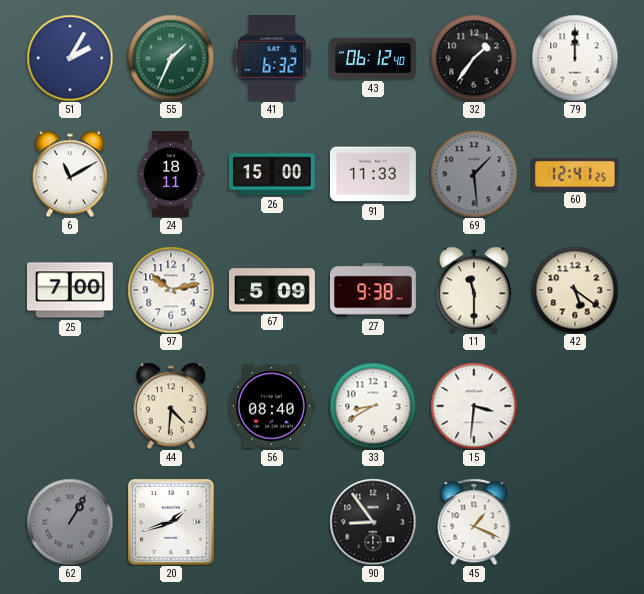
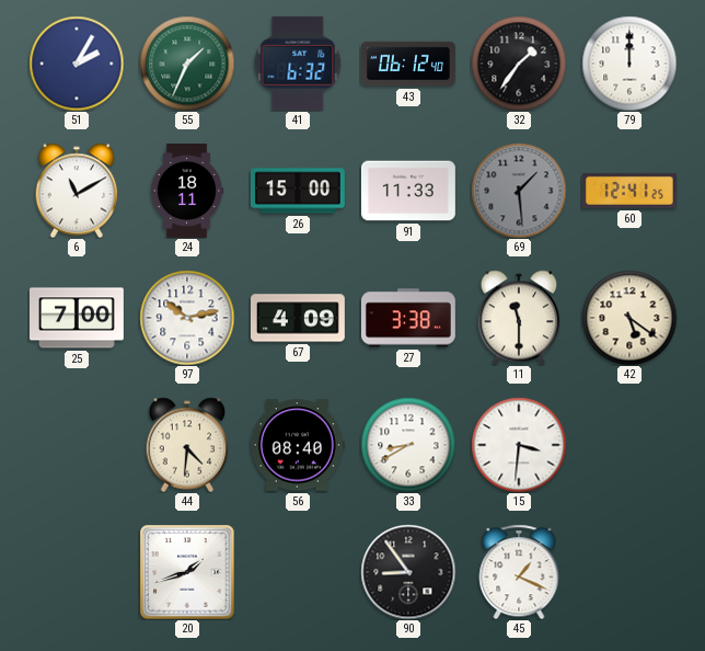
67: 5:09 -> 4:09 (298, 318)
27: 9:38 -> 3:38 (408, 318)
62: 1:05 -> none (70, 522)
